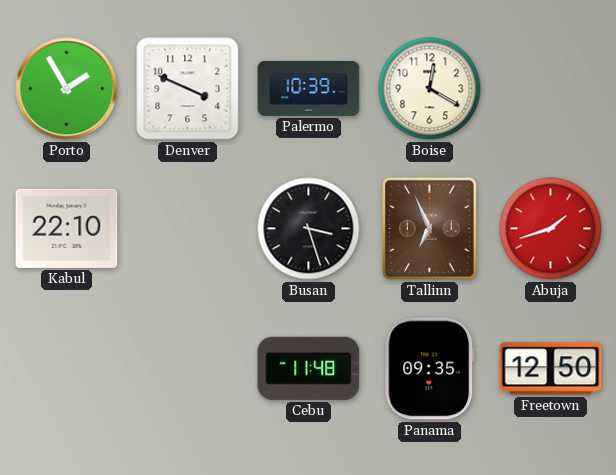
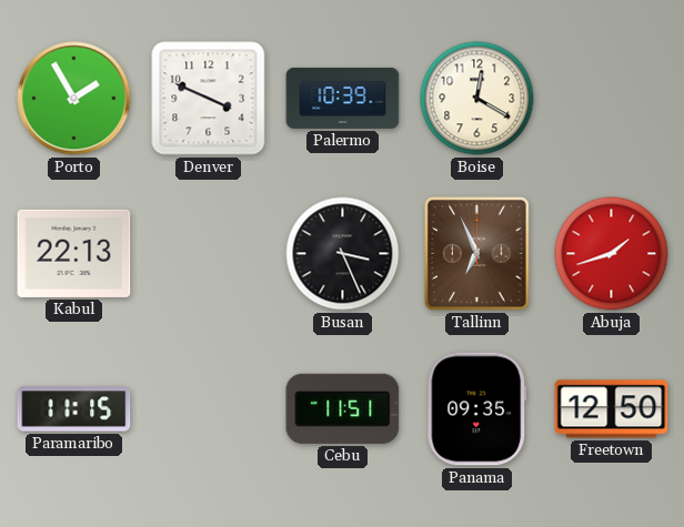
Kabul: 22:10 -> 22:13 (74, 253)
Busan: 3:27 -> 3:26 (343, 254)
Paramaribo: none -> 11:15 (74, 409)
Cebu: 11:48 -> 11:51 (343, 408)
